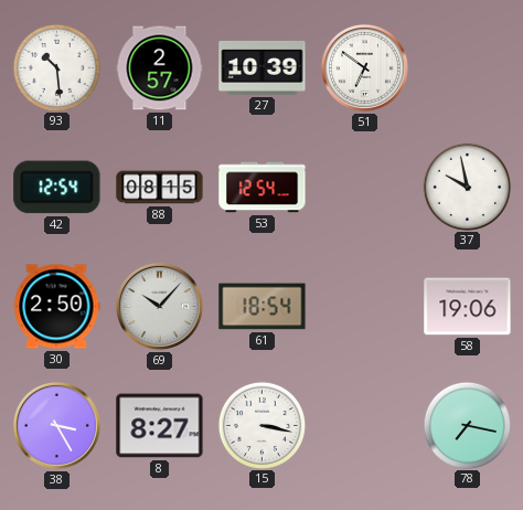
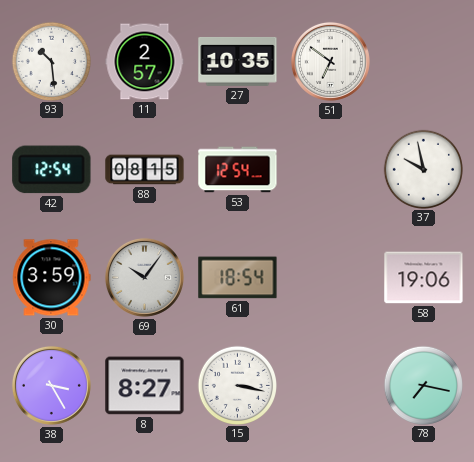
27: 10:39 -> 10:35 (238, 61)
30: 2:50 -> 3:59 (52, 278)
69: 10:07 -> 10:06 (144, 277)
